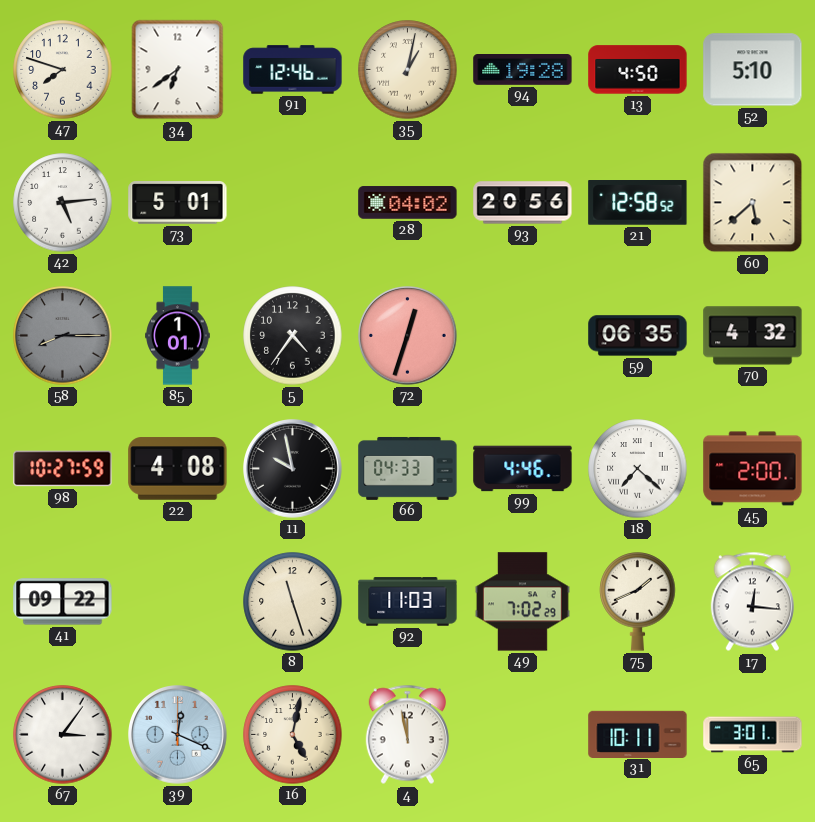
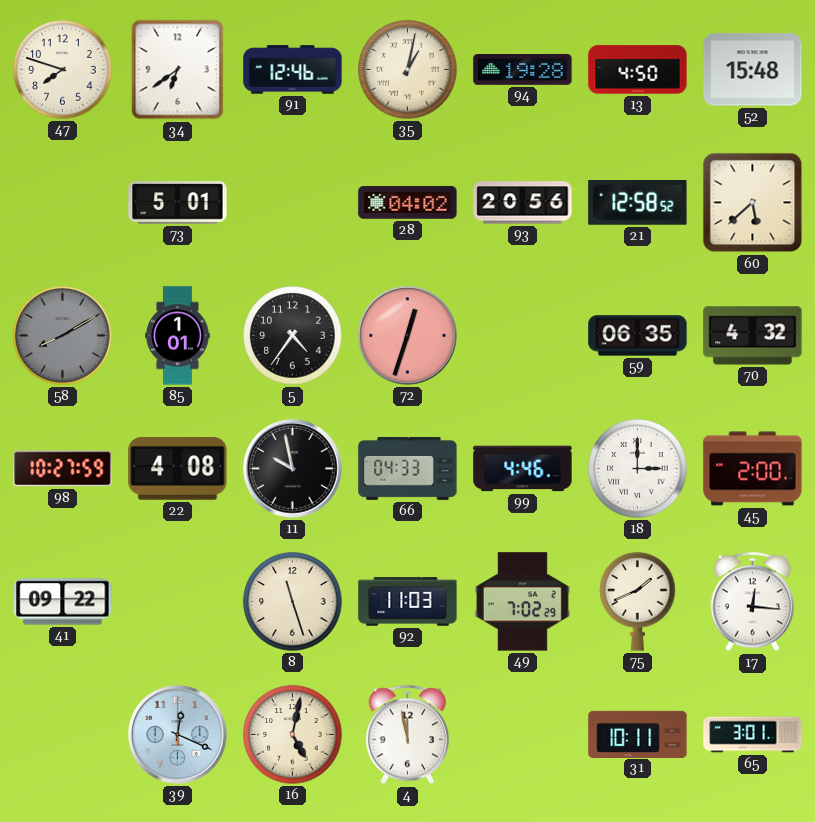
52: 5:10 -> 15:48 (753, 70)
42: 5:14 -> none (63, 203)
58: 8:15 -> 8:10 (63, 336)
18: 7:22 -> 3:00 (638, 469)
67: 3:06 -> none (63, 735)
